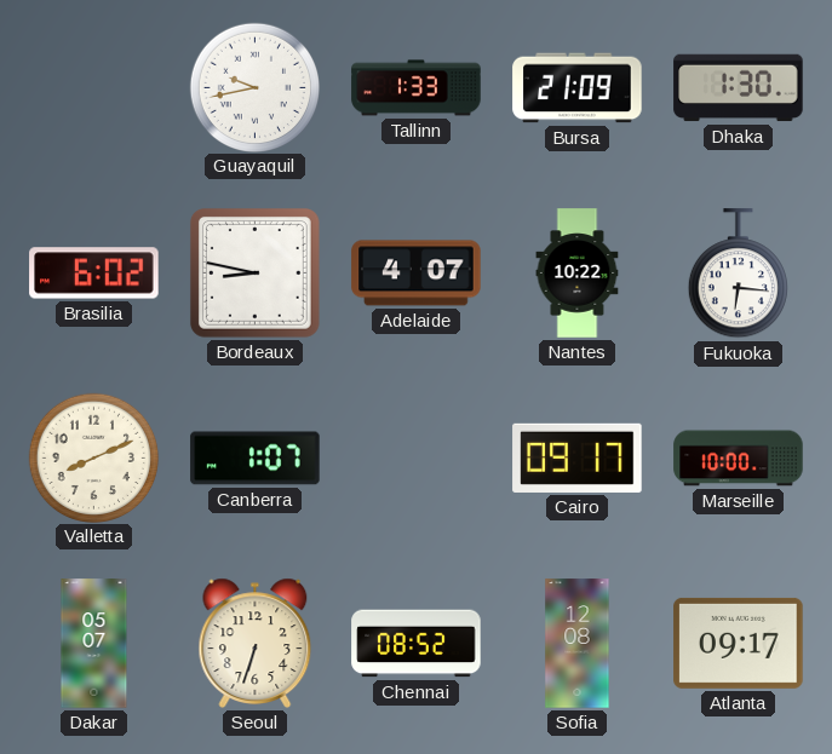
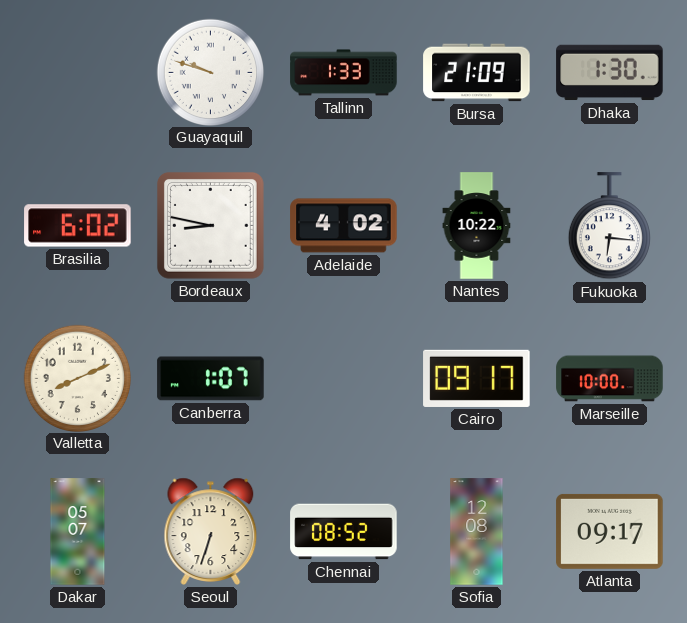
Guayaquil: 9:43 -> 9:48 (210, 72)
Adelaide: 4:07 -> 4:02 (344, 226)
